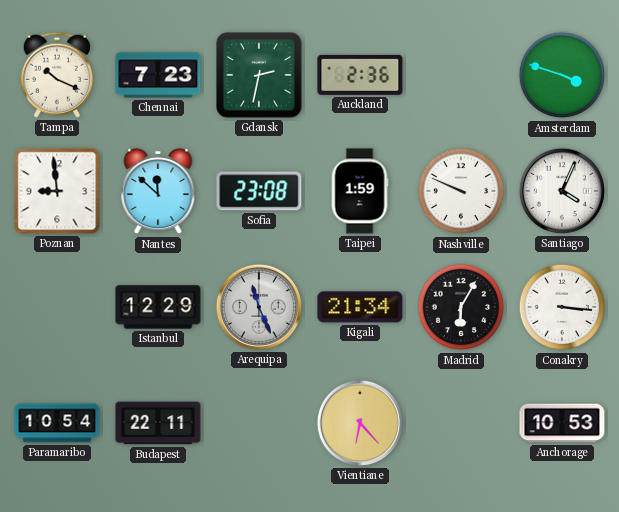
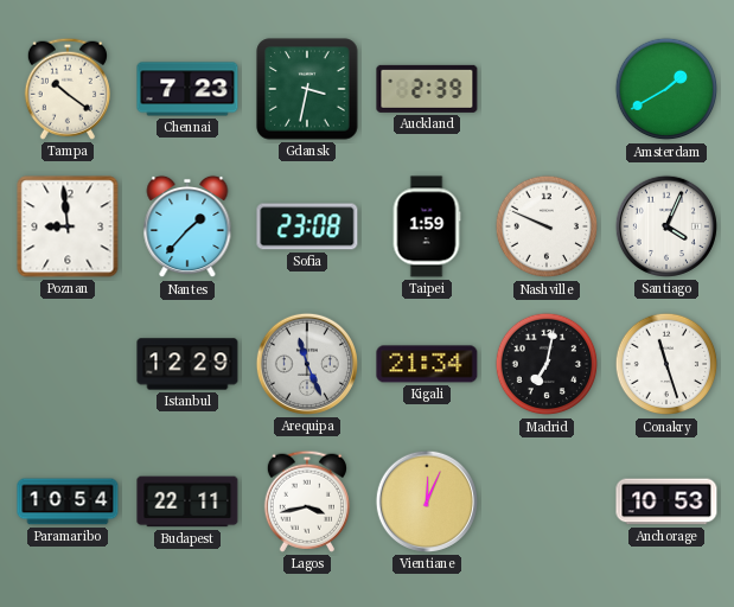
Tampa: 10:19 -> 10:21 (68, 89)
Gdansk: 2:32 -> 3:32 (307, 89)
Auckland: 2:36 -> 2:39 (427, 89)
Amsterdam: 3:48 -> 1:40 (666, 89)
Nantes: 11:52 -> 1:37 (187, 226)
Madrid: 6:05 -> 7:02 (547, 364)
Conakry: 3:16 -> 11:27 (666, 364)
Lagos: none -> 3:43 (307, 501)
Vientiane: 6:23 -> 12:04 (427, 501)
